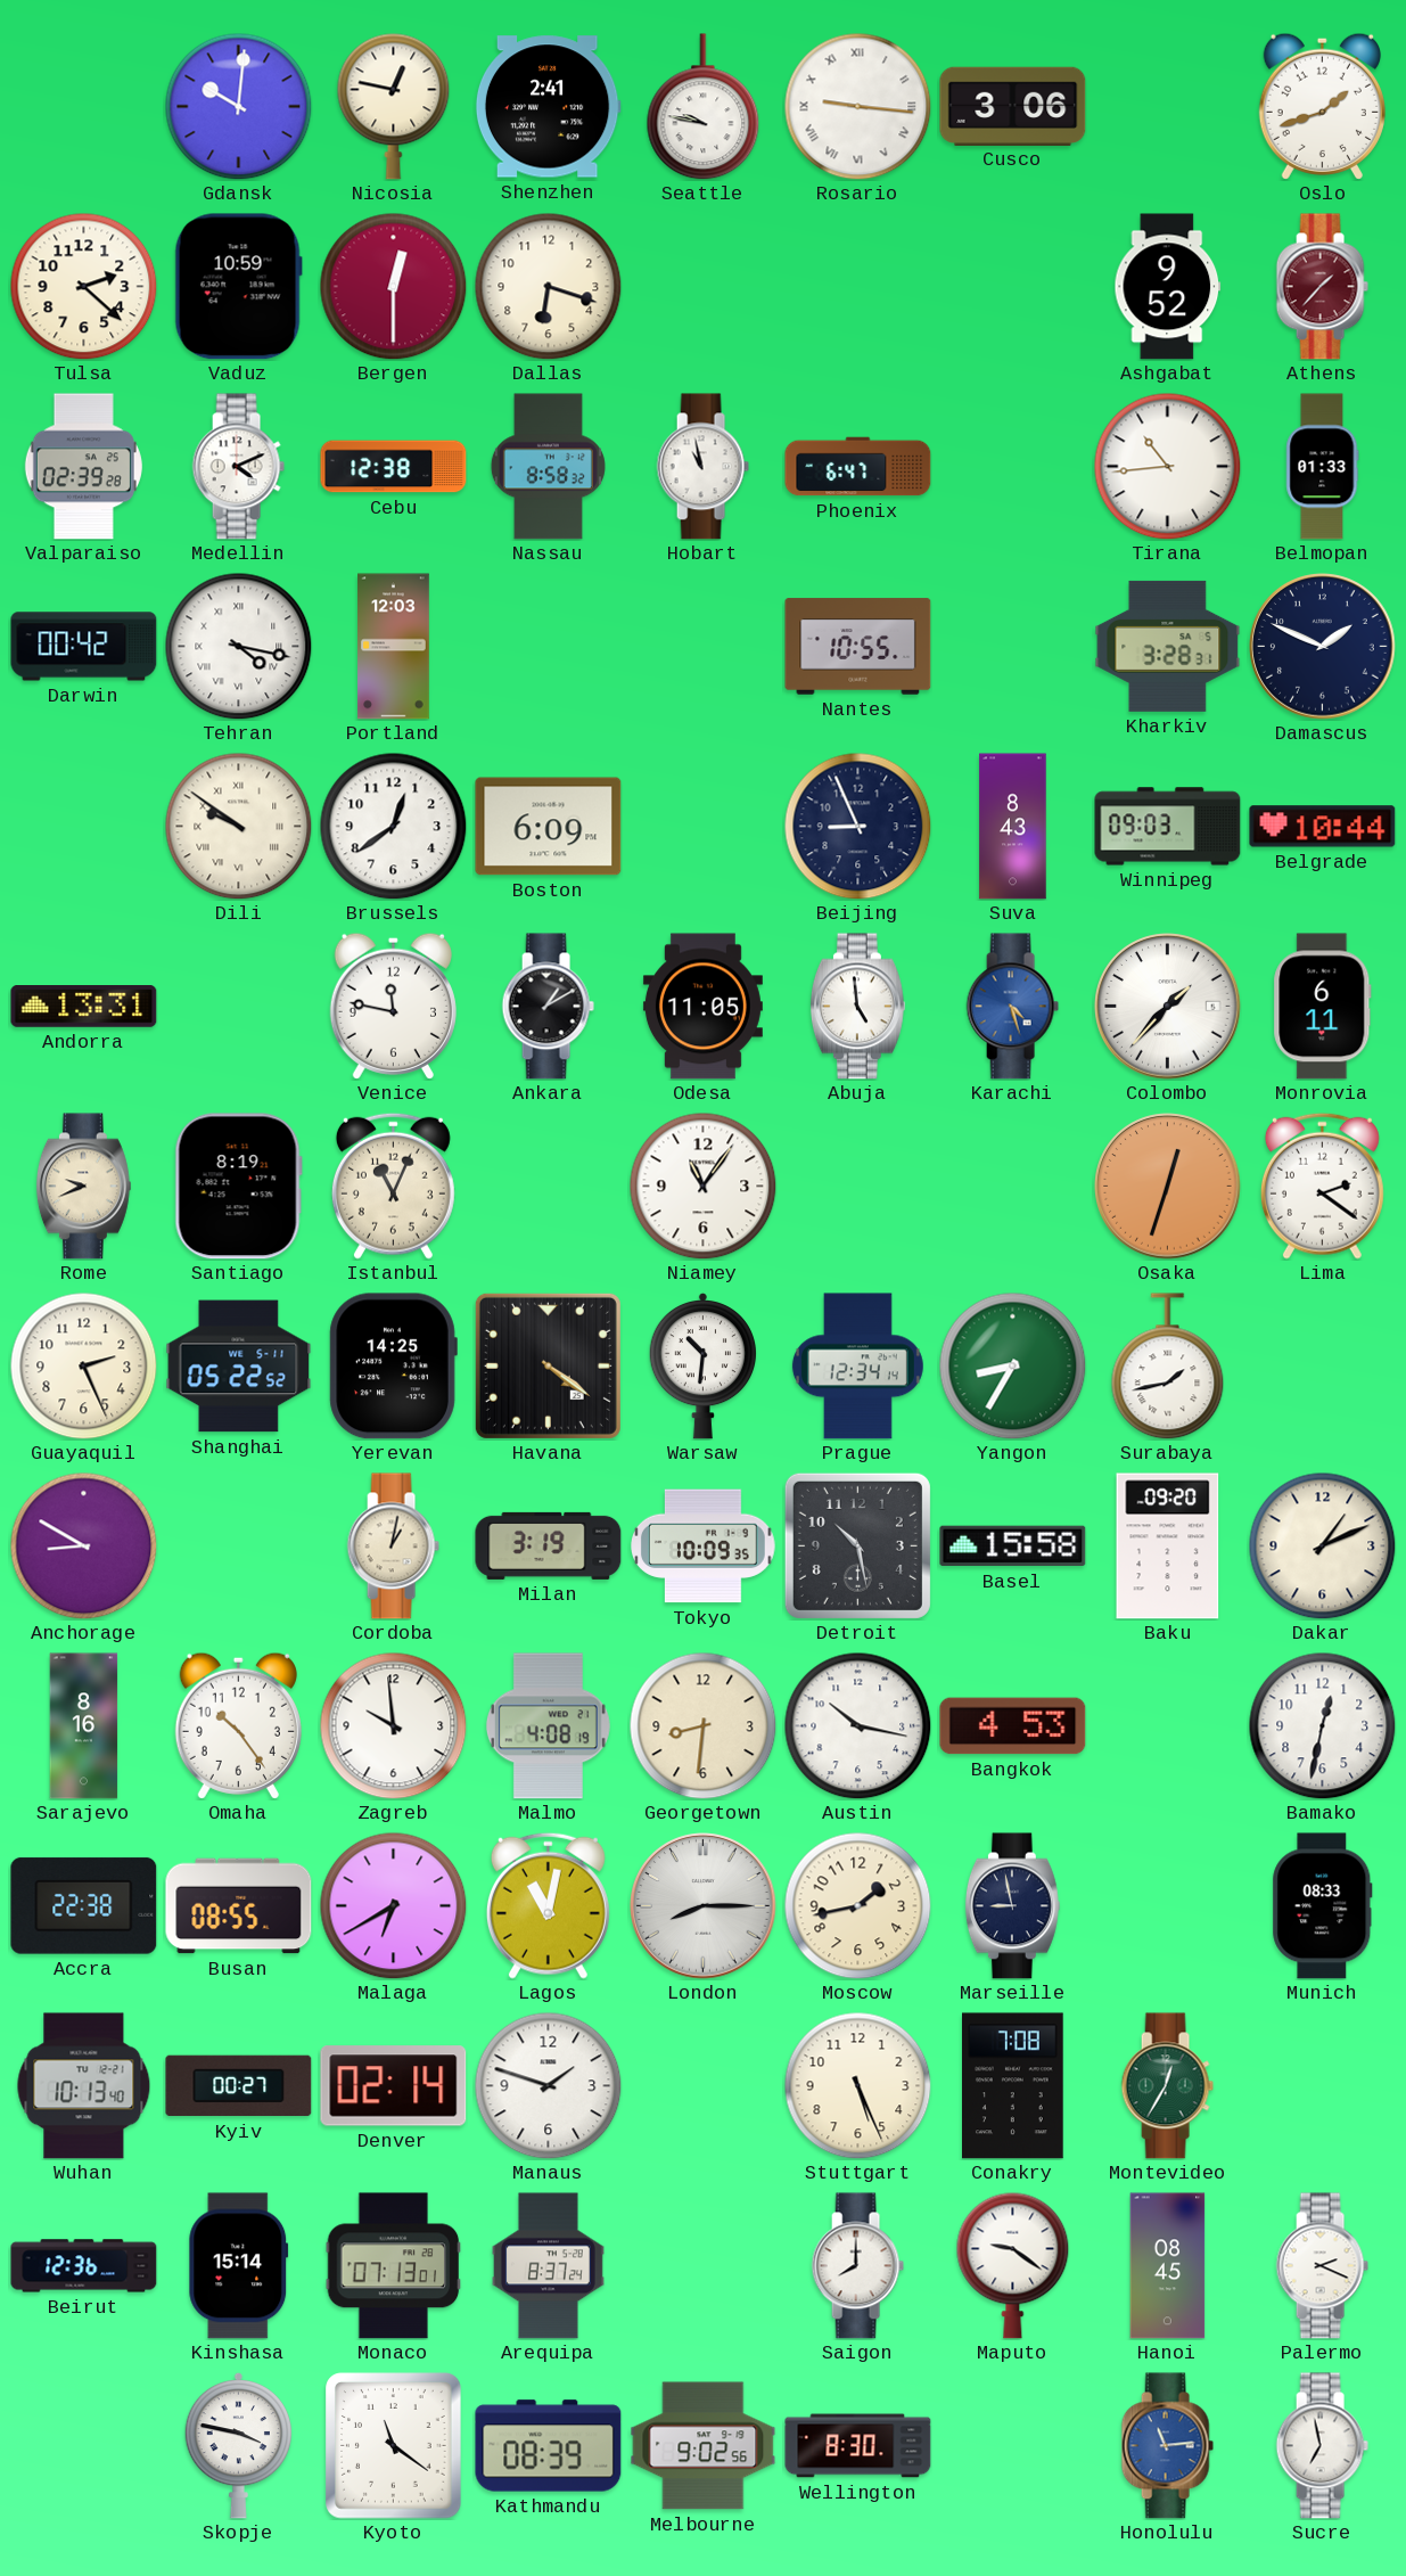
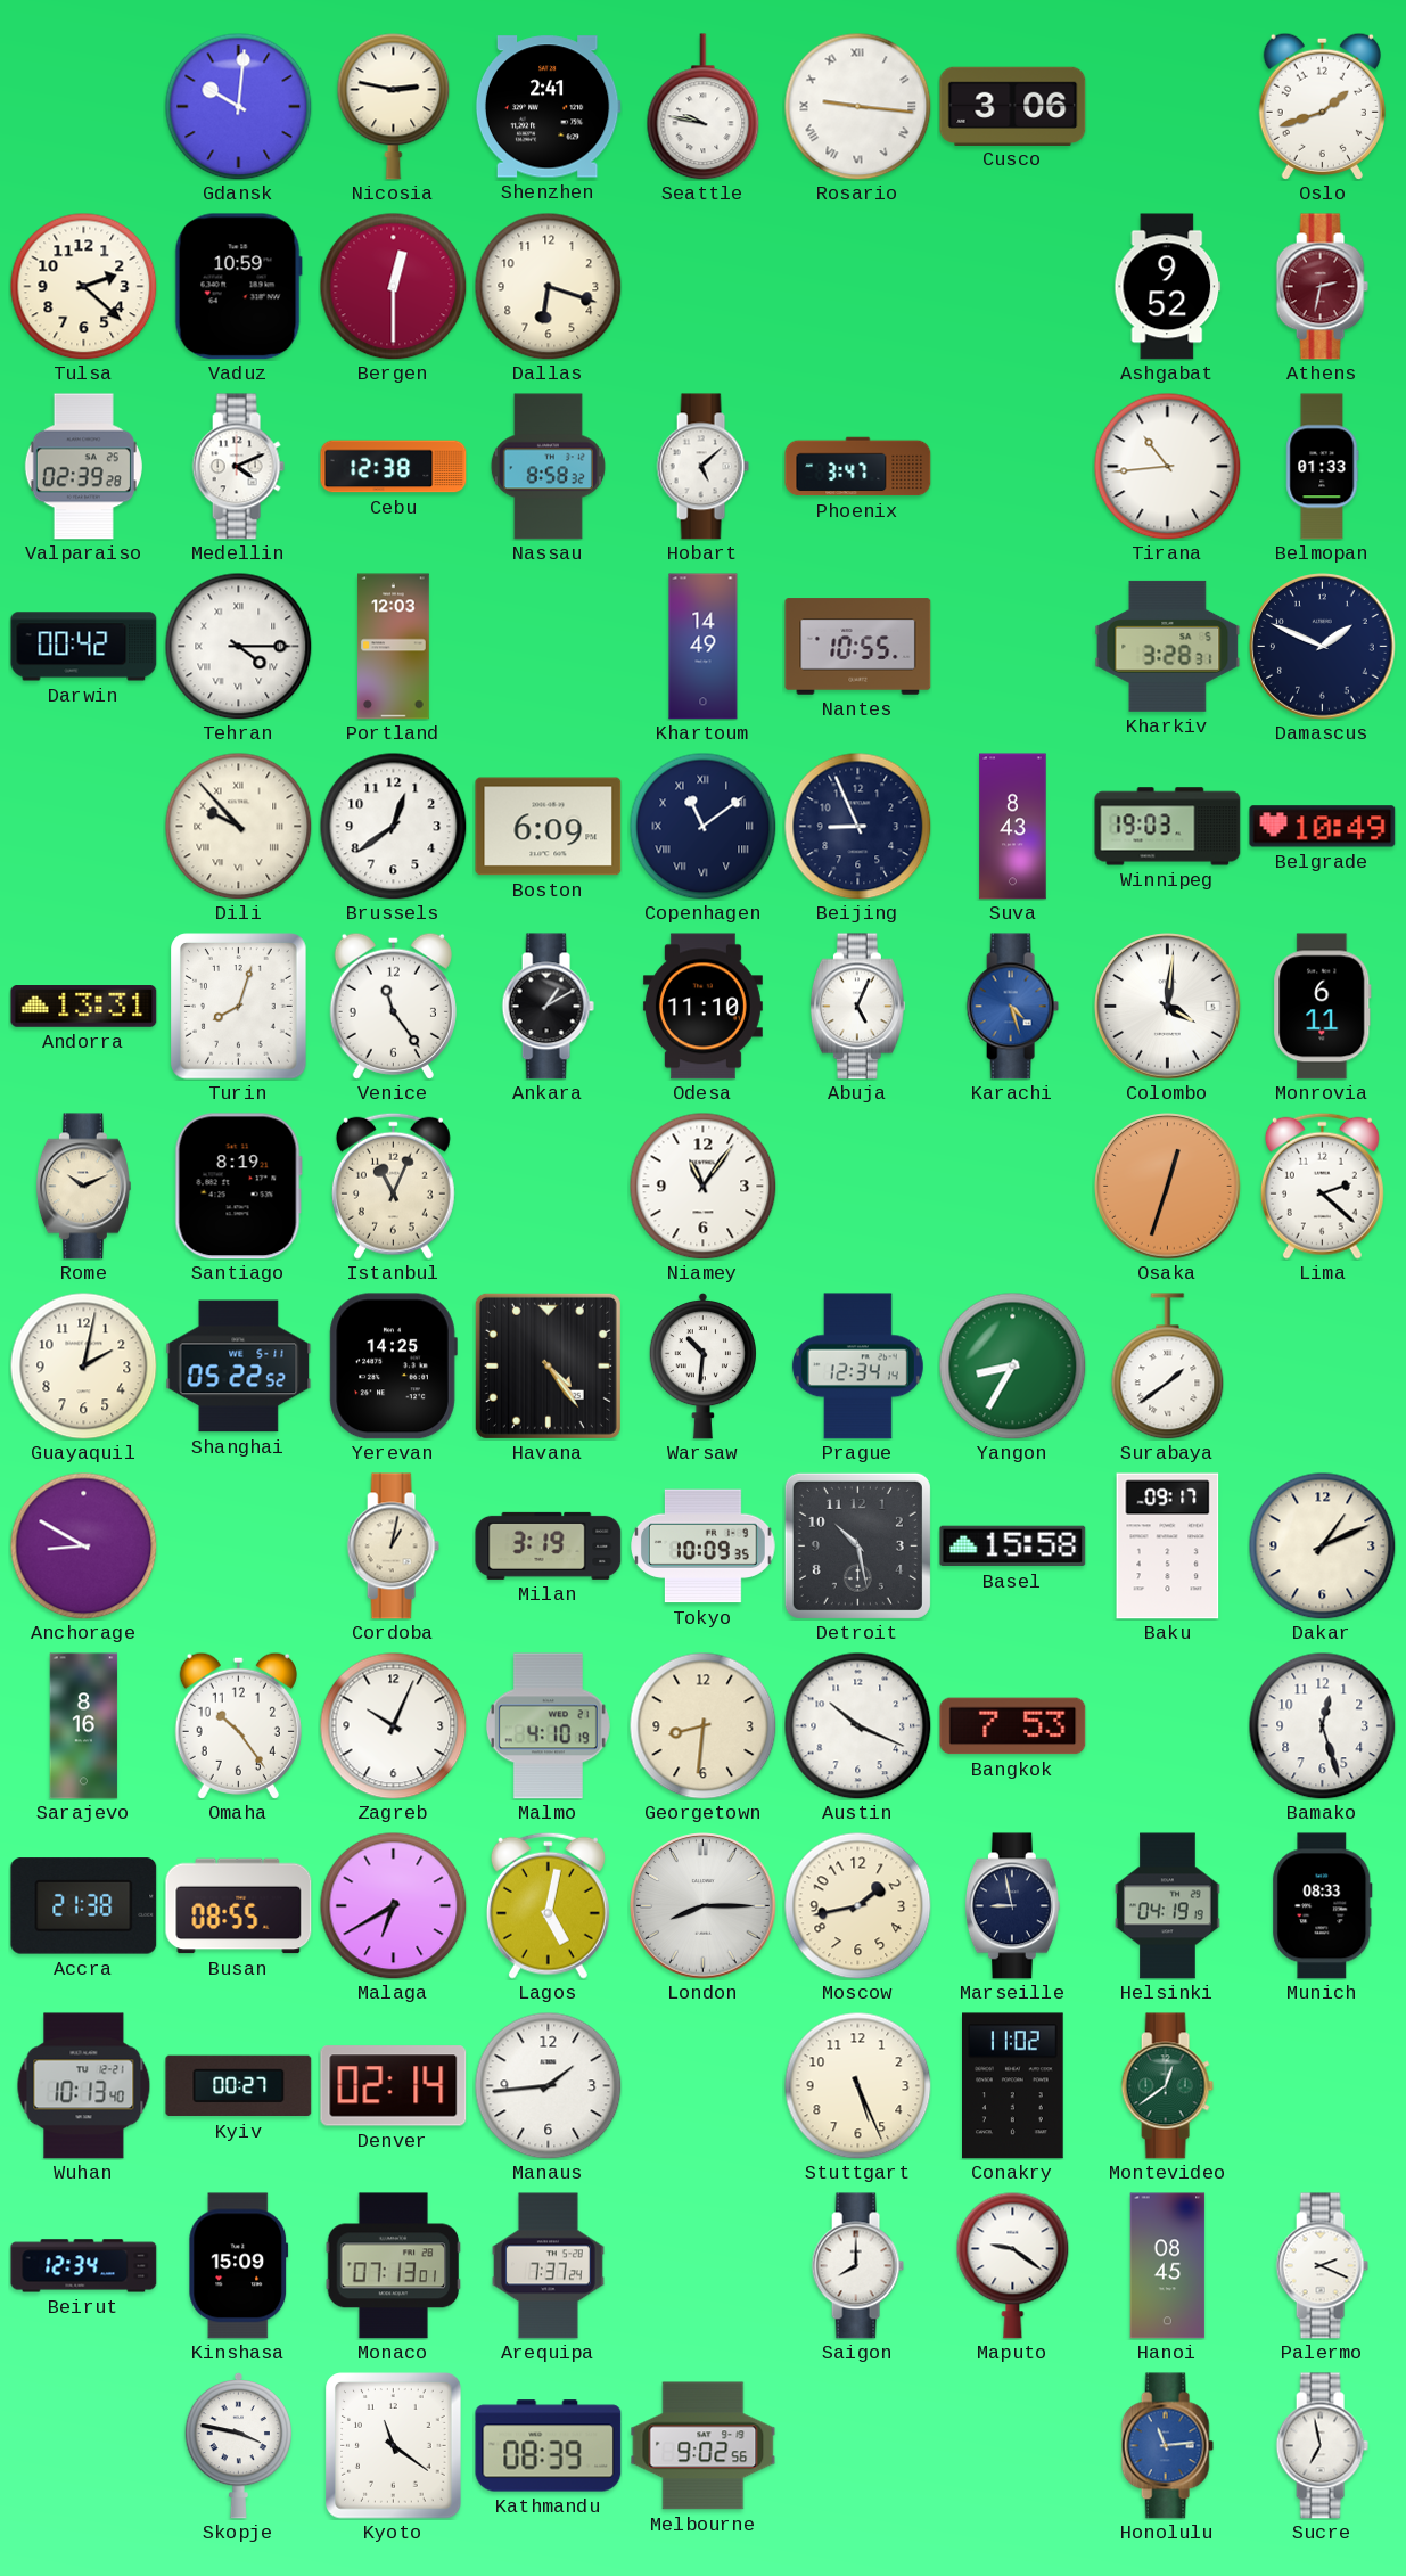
Nicosia: 12:47 -> 2:47 (394, 106)
Athens: 1:37 -> 2:32 (1322, 287)
Hobart: 10:58 -> 5:08 (702, 467)
Phoenix: 6:47 -> 3:47 (858, 467)
Tehran: 4:17 -> 4:15 (238, 646)
Khartoum: none -> 14:49 (704, 647)
Dili: 9:51 -> 9:53 (238, 826)
Copenhagen: none -> 11:09 (702, 826)
Winnipeg: 09:03 -> 19:03 (1168, 827)
Belgrade: 10:44 -> 10:49 (1323, 827)
Turin: none -> 8:03 (239, 1007)
Venice: 11:47 -> 11:24 (393, 1006)
Odesa: 11:05 -> 11:10 (702, 1007)
Abuja: 4:59 -> 5:04 (857, 1007)
Colombo: 1:37 -> 4:01 (1168, 1007)
Rome: 9:41 -> 10:11 (83, 1187)
Lima: 2:21 -> 2:22 (1322, 1186)
Guayaquil: 2:26 -> 2:02 (83, 1365)
Havana: 4:21 -> 4:24 (548, 1365)
Surabaya: 1:43 -> 1:39 (1168, 1367)
Baku: 09:20 -> 09:17 (1168, 1547)
Zagreb: 9:59 -> 10:04 (393, 1725)
Malmo: 4:08 -> 4:10 (548, 1726)
Austin: 10:17 -> 10:19 (857, 1725)
Bangkok: 4:53 -> 7:53 (1013, 1726)
Bamako: 12:32 -> 12:27 (1322, 1725)
Accra: 22:38 -> 21:38 (84, 1906)
Lagos: 11:02 -> 5:02 (548, 1905)
Helsinki: none -> 04:19 (1168, 1906)
Manaus: 1:48 -> 1:44 (548, 2085)
Conakry: 7:08 -> 11:02 (1013, 2086)
Montevideo: 12:35 -> 12:39 (1167, 2086)
Beirut: 12:36 -> 12:34 (84, 2266)
Kinshasa: 15:14 -> 15:09 (239, 2266)
Arequipa: 8:37 -> 7:37 (548, 2266)
Wellington: 8:30 -> none (858, 2446)
